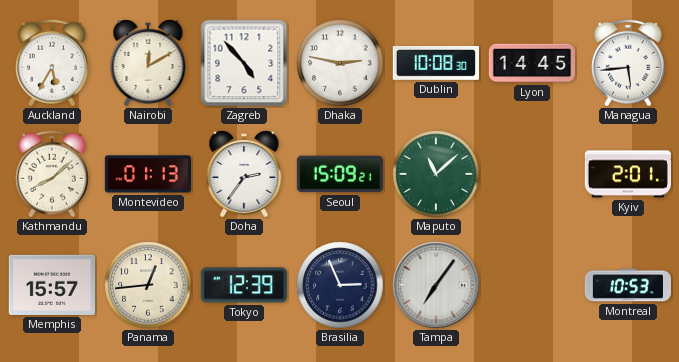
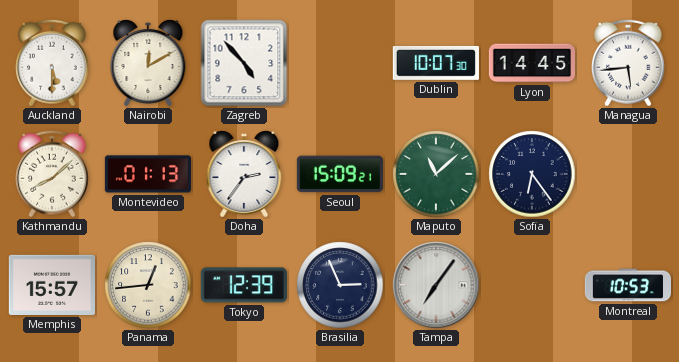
Auckland: 5:35 -> 5:30 (53, 63)
Dhaka: 2:47 -> none (340, 63)
Dublin: 10:08 -> 10:07 (436, 63)
Sofia: none -> 6:24 (532, 174)
Kyiv: 2:01 -> none (628, 174)
